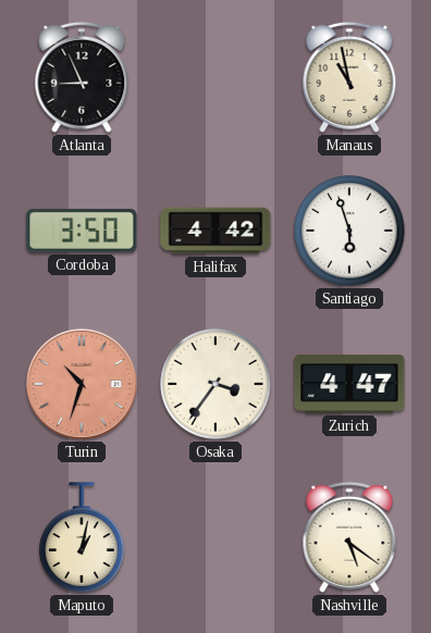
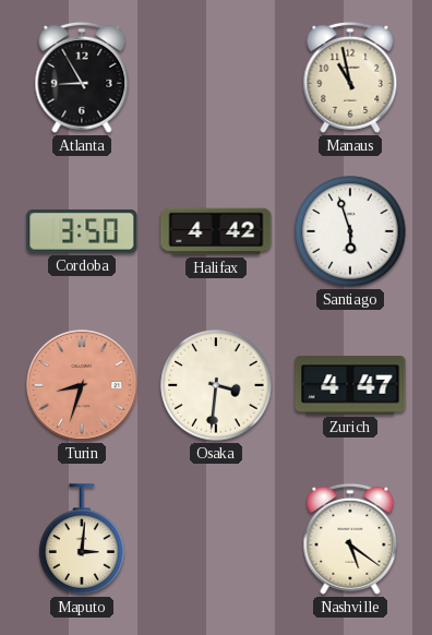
Atlanta: 8:56 -> 8:55 (82, 77)
Turin: 10:33 -> 8:33 (83, 386)
Osaka: 3:36 -> 3:31 (216, 385)
Maputo: 1:02 -> 3:01 (82, 539)
